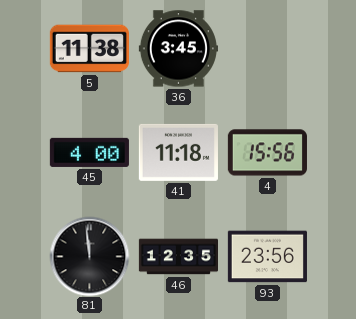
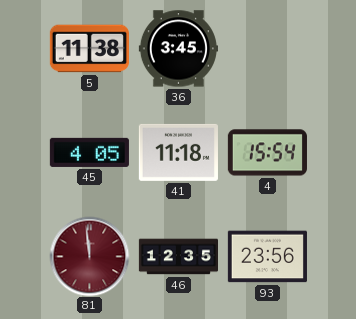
45: 4:00 -> 4:05 (89, 152)
4: 15:56 -> 15:54 (267, 153)
81 dial: black -> burgundy (89, 256)
